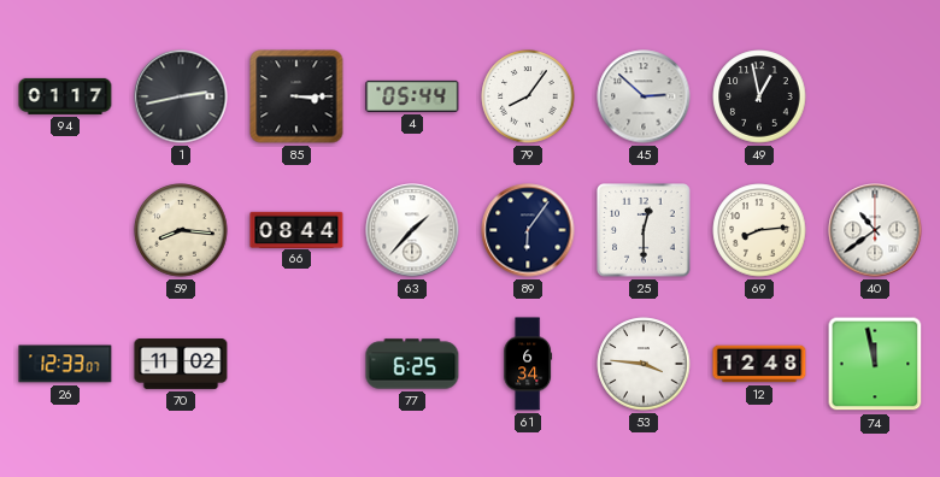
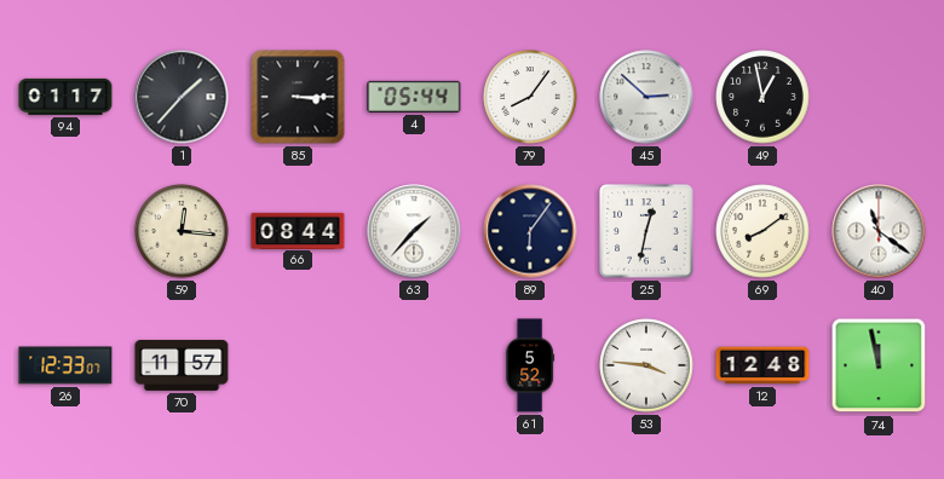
1: 2:43 -> 1:37 (182, 97)
59: 8:16 -> 12:16 (182, 231)
25: 12:30 -> 12:32 (646, 231)
69: 8:14 -> 8:09 (762, 231)
40: 10:39 -> 11:21 (879, 231)
70: 11:02 -> 11:57 (182, 367)
77: 6:25 -> none (412, 364)
61: 6:34 -> 5:52 (530, 365)
